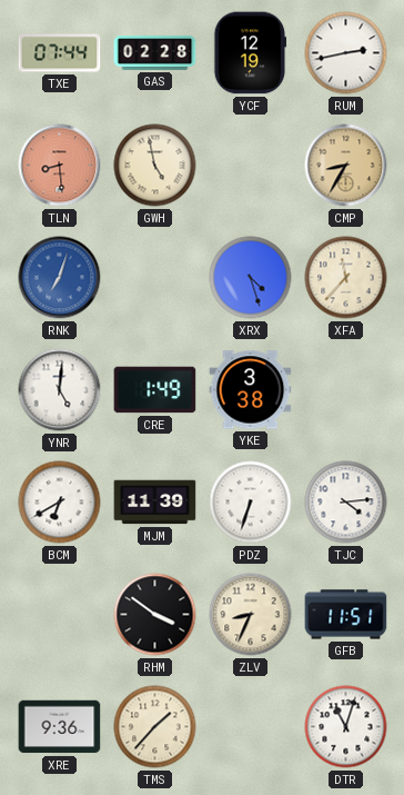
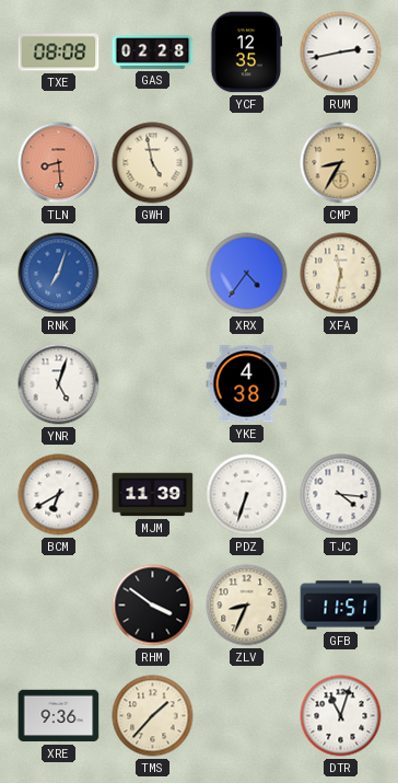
TXE: 07:44 -> 08:08 (59, 53)
YCF: 12:19 -> 12:35 (247, 53)
XRX: 4:27 -> 4:36 (247, 274)
XFA: 11:37 -> 11:32 (341, 274)
YNR: 5:01 -> 5:03 (59, 384)
CRE: 1:49 -> none (155, 390)
YKE: 3:38 -> 4:38 (247, 384)
TJC: 4:14 -> 4:16 (341, 495)
